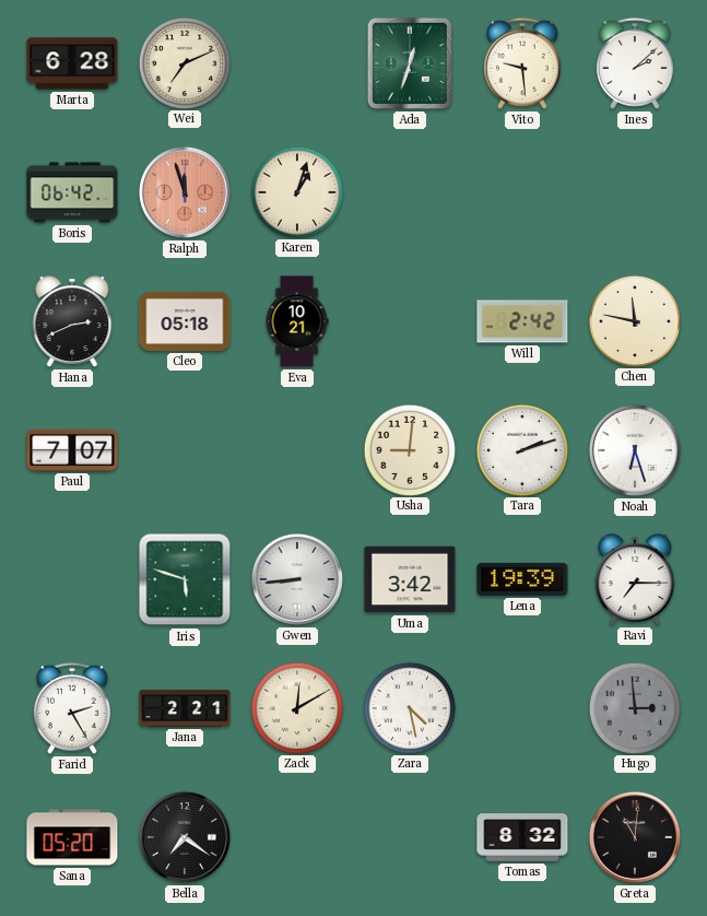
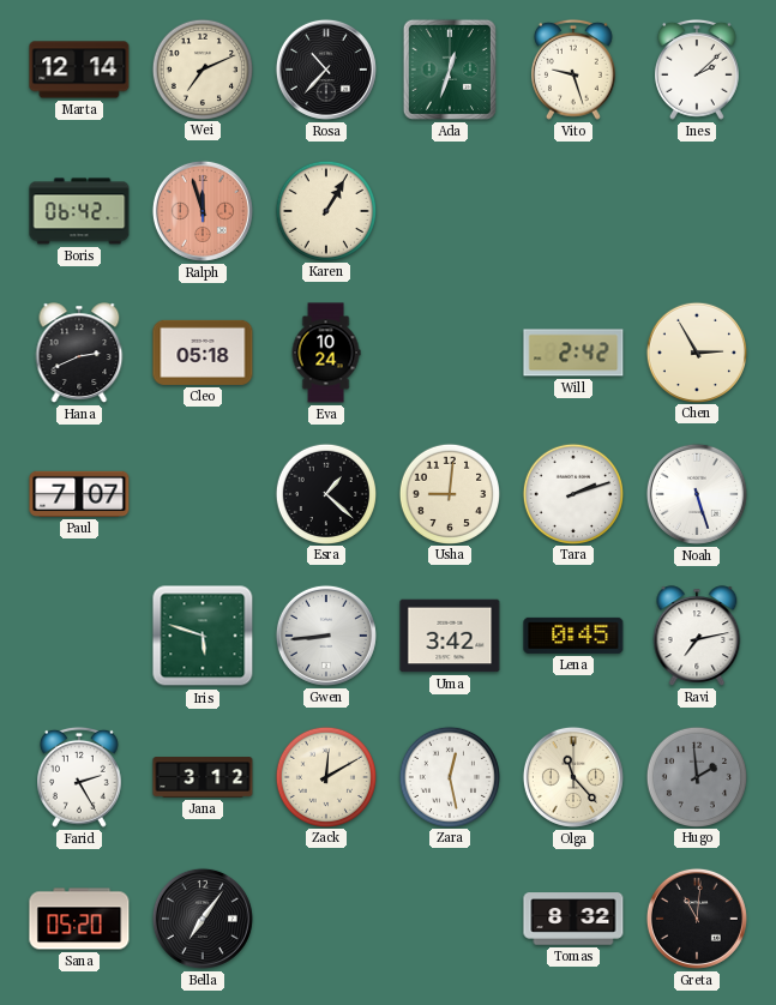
Marta: 6:28 -> 12:14 (79, 70)
Rosa: none -> 10:37 (326, 70)
Vito: 9:29 -> 9:27 (575, 70)
Karen: 1:03 -> 1:05 (325, 210)
Eva: 10:21 -> 10:24 (326, 353)
Chen: 11:47 -> 2:55 (696, 351)
Esra: none -> 1:22 (325, 493)
Noah: 6:27 -> 5:27 (697, 494)
Lena: 19:39 -> 0:45 (573, 636)
Ravi: 7:15 -> 7:13 (697, 636)
Jana: 2:21 -> 3:12 (203, 777)
Zara: 4:28 -> 12:28 (449, 776)
Olga: none -> 11:23 (573, 777)
Hugo: 2:59 -> 1:59 (696, 776)
Bella: 7:21 -> 7:06 (203, 919)
